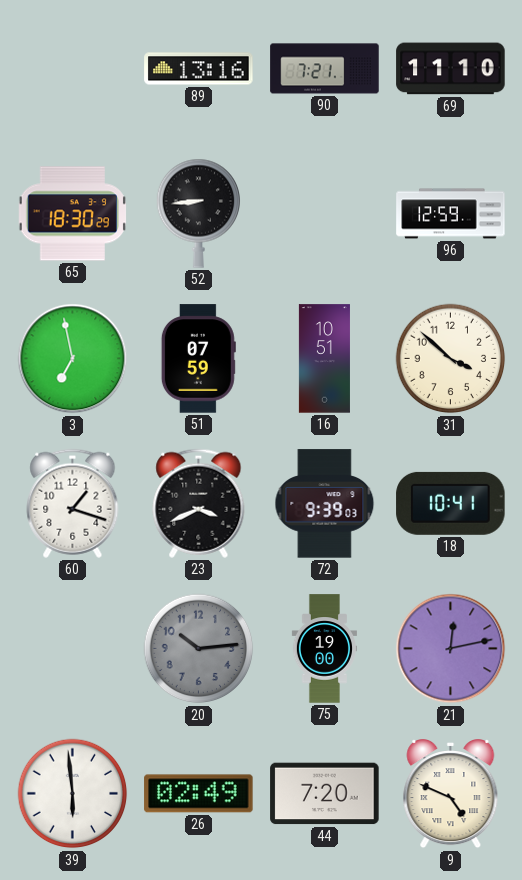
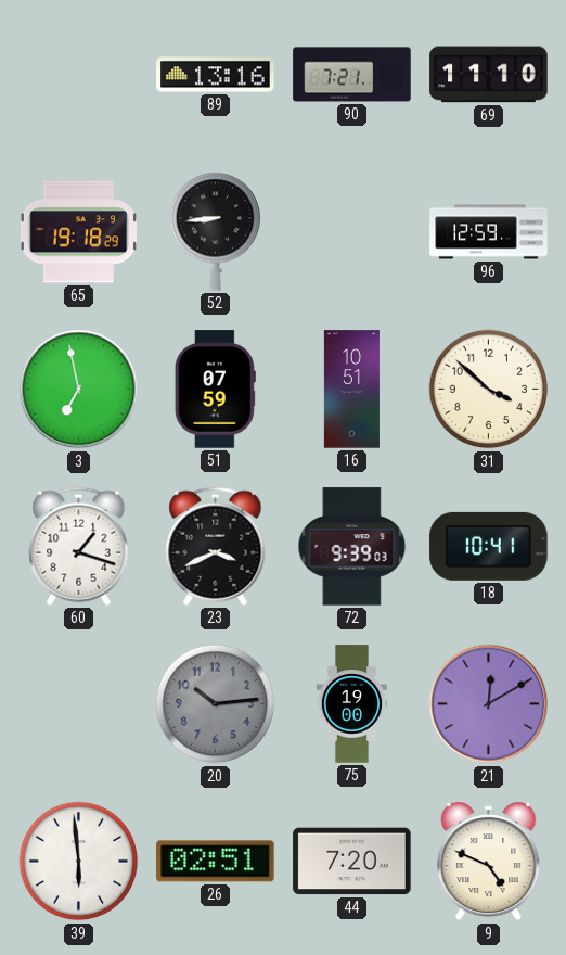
65: 18:30 -> 19:18 (78, 232)
21: 12:13 -> 12:10 (489, 704)
26: 02:49 -> 02:51 (216, 862)
